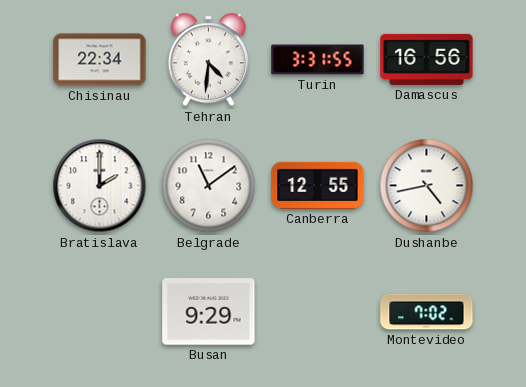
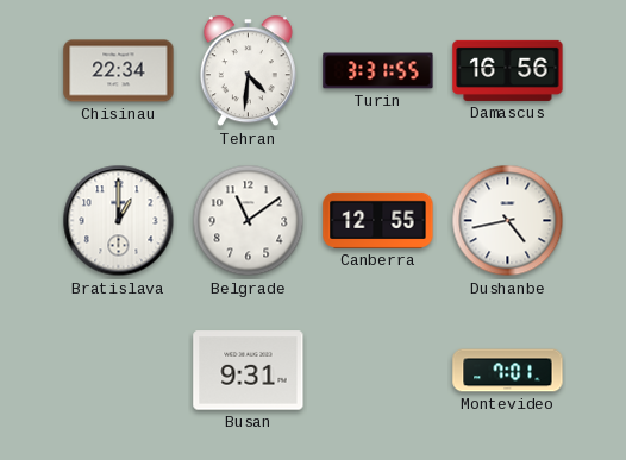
Bratislava: 2:00 -> 1:00 (119, 221)
Busan: 9:29 -> 9:31 (249, 371)
Montevideo: 7:02 -> 7:01 (508, 371)
